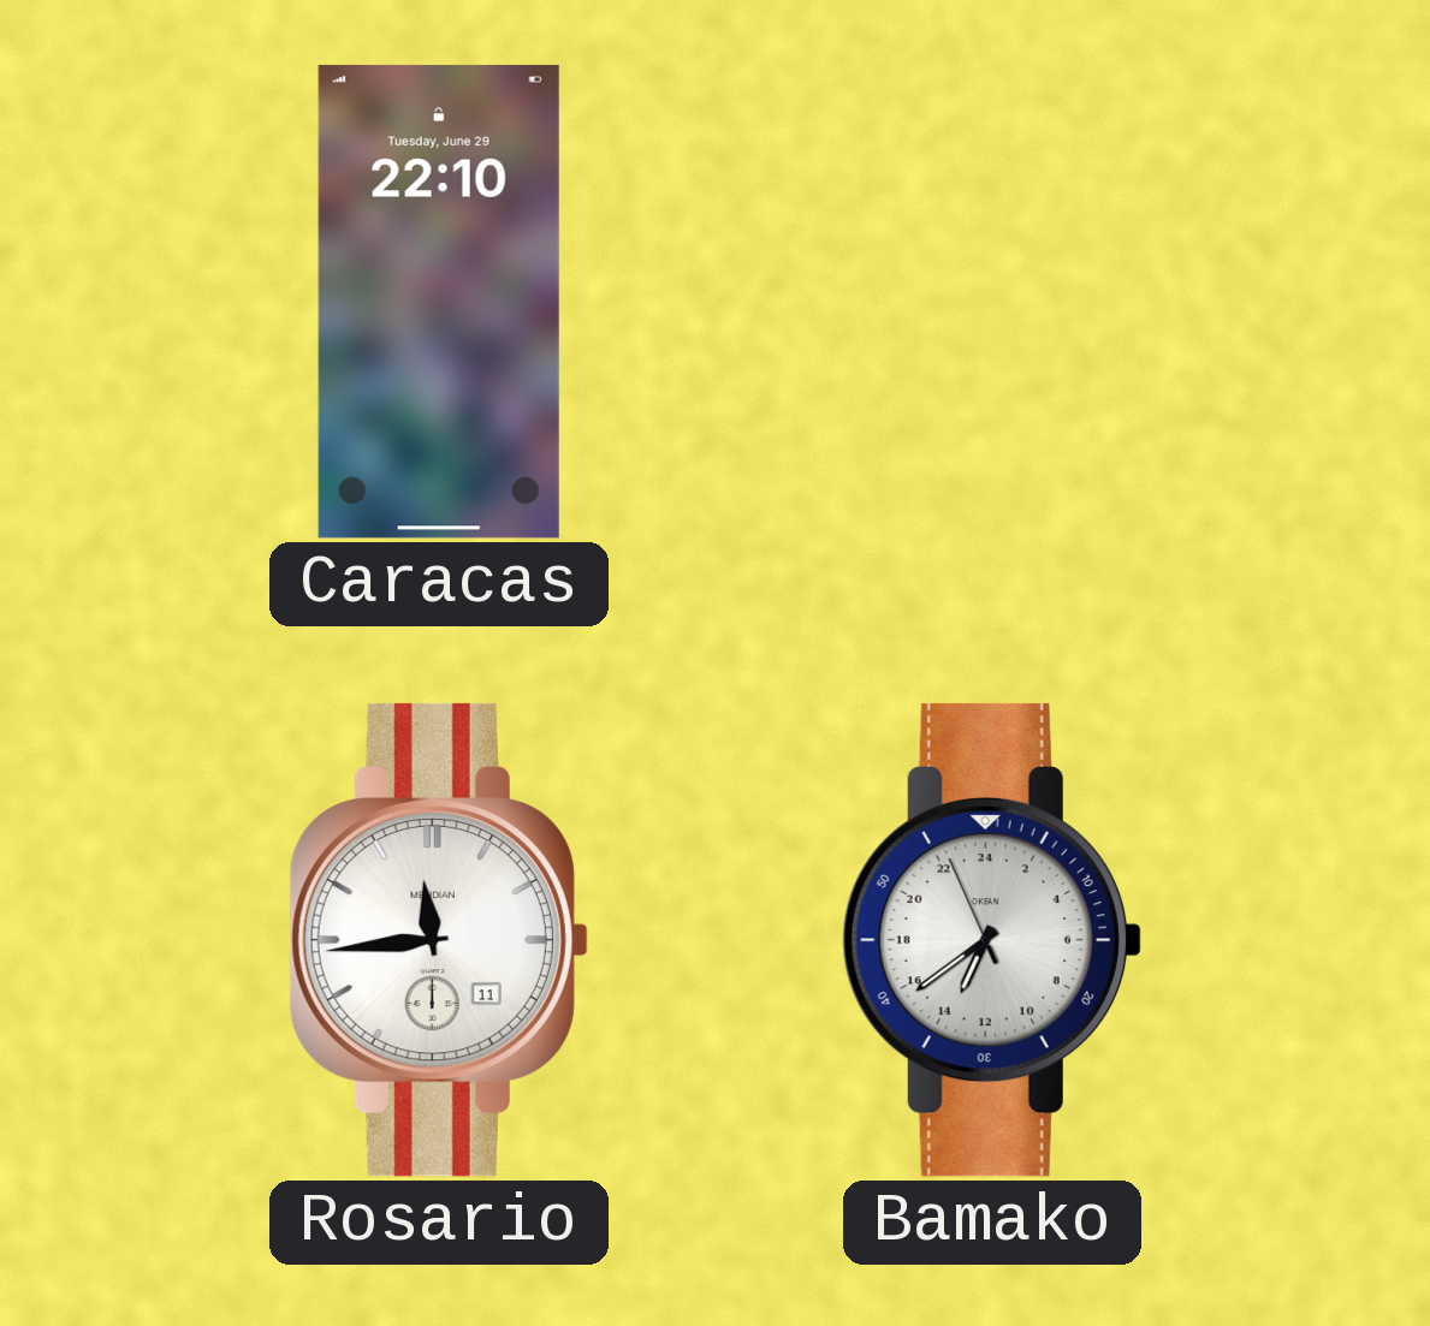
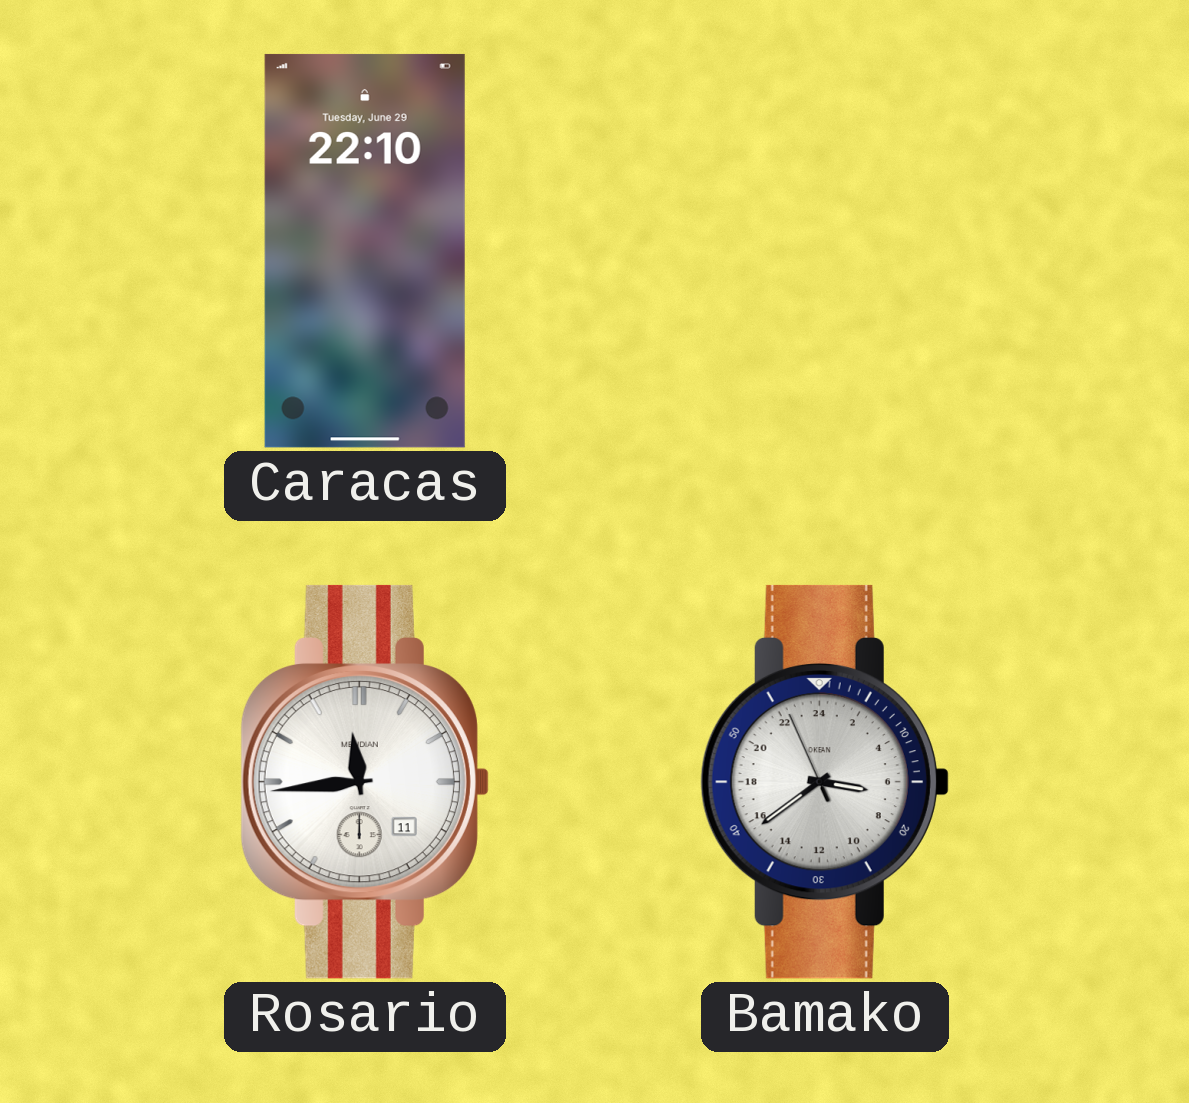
Bamako: 13:38 -> 6:38 (825, 782)
